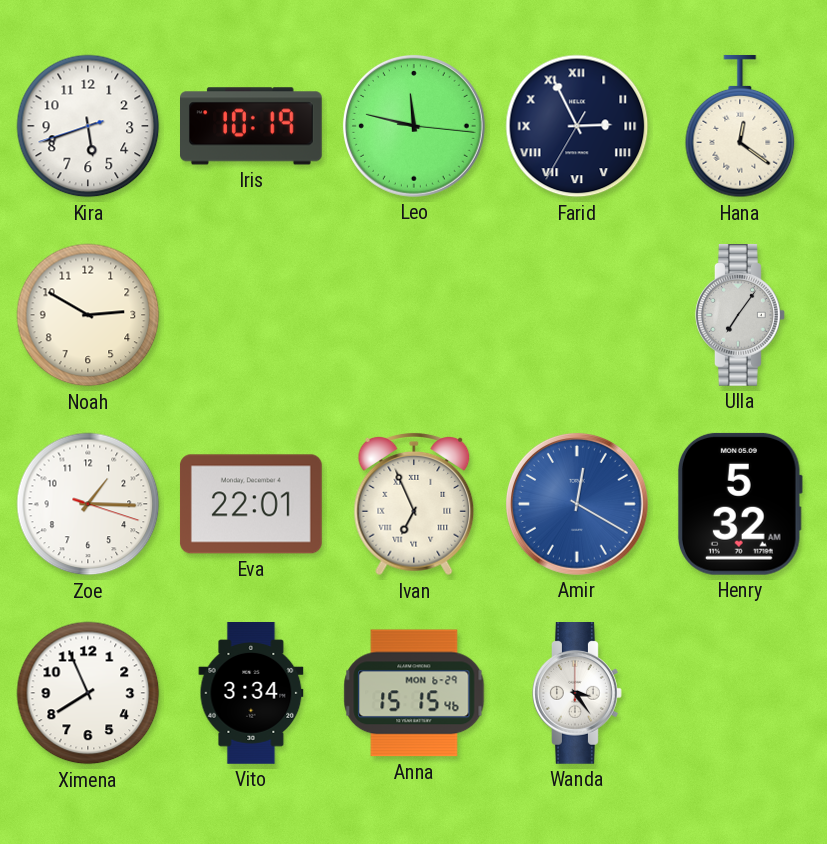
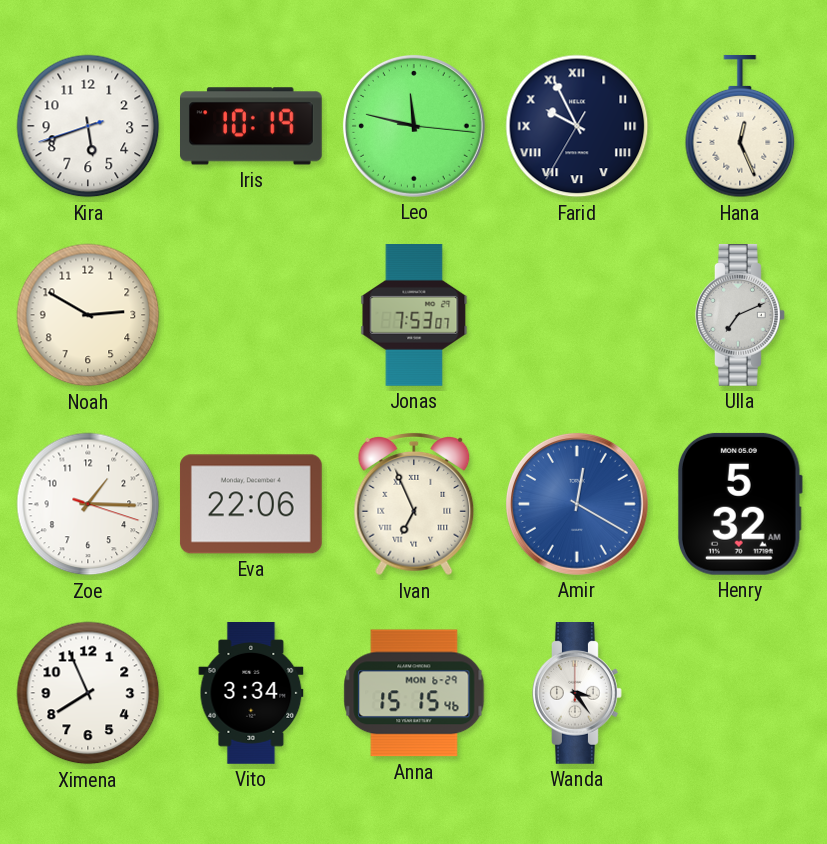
Farid: 2:55 -> 9:55 (577, 126)
Hana: 12:21 -> 12:26 (740, 127)
Jonas: none -> 7:53 (414, 316)
Ulla: 7:06 -> 7:11 (741, 316)
Eva: 22:01 -> 22:06 (251, 504)
